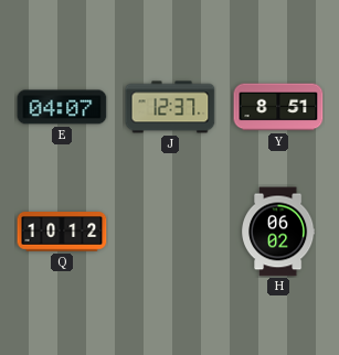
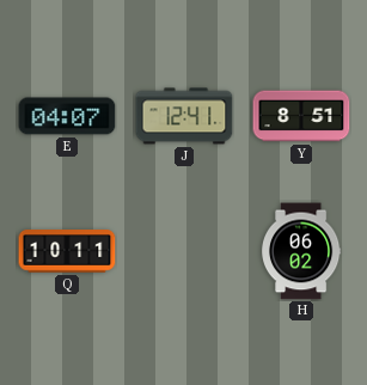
J: 12:37 -> 12:41 (184, 116)
Q: 10:12 -> 10:11 (67, 251)
